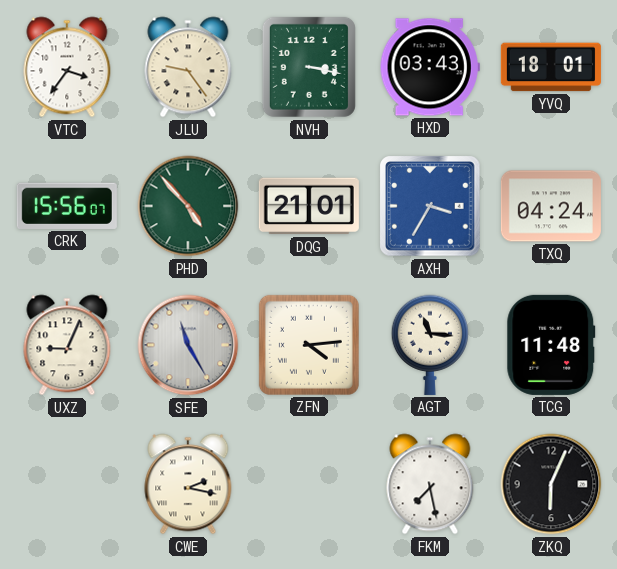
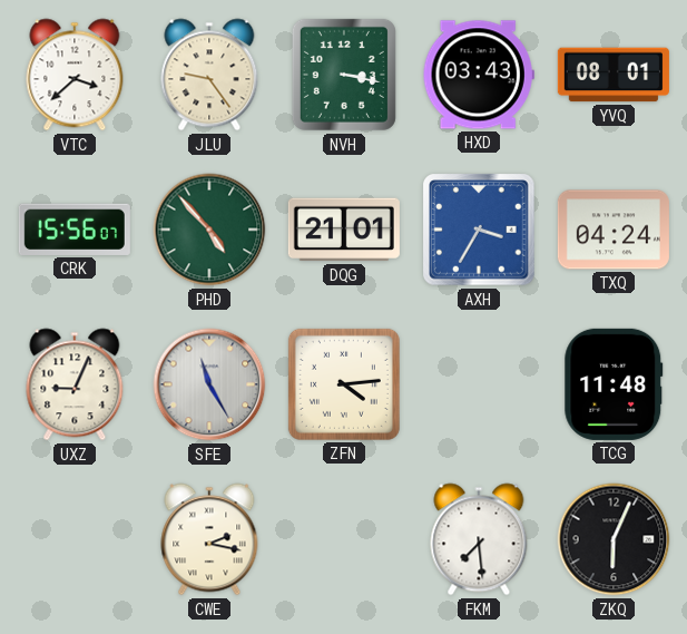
VTC: 3:36 -> 3:38 (75, 75)
YVQ: 18:01 -> 08:01 (614, 75)
AGT: 11:16 -> none (429, 345)
FKM: 7:28 -> 7:29 (479, 539)
